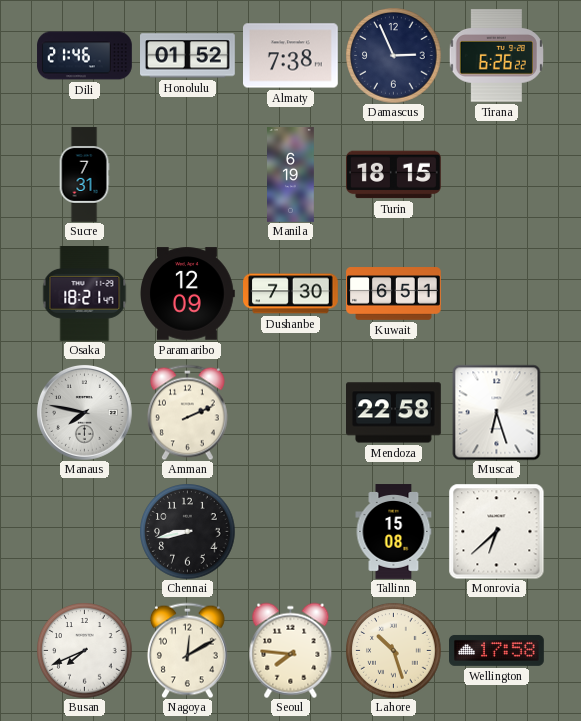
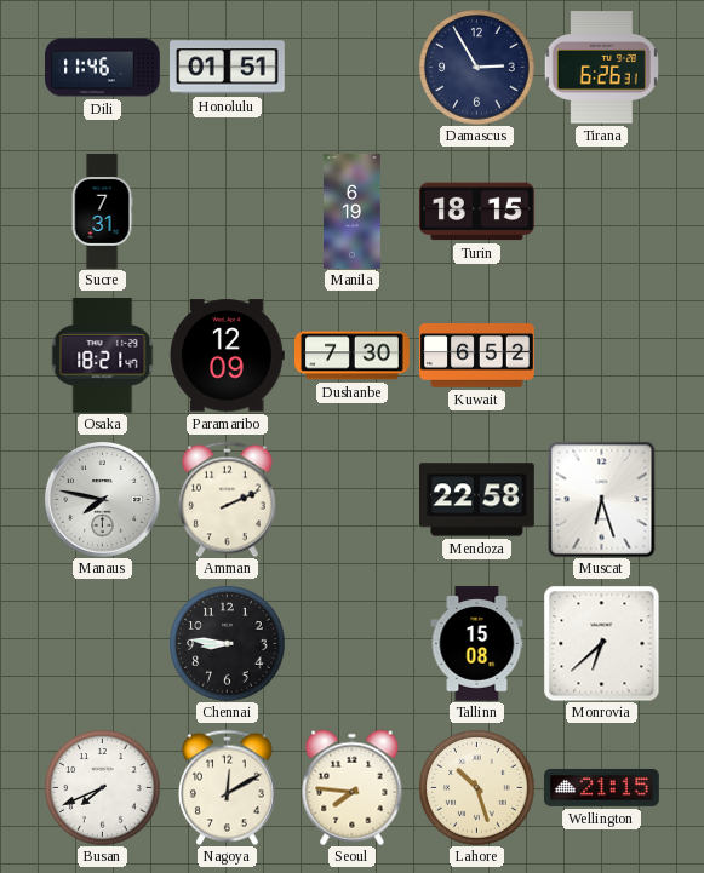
Dili: 21:46 -> 11:46 (103, 68)
Honolulu: 01:52 -> 01:51 (228, 68)
Almaty: 7:38 -> none (291, 56)
Damascus: 2:56 -> 2:55 (476, 67)
Tirana: 6:26:22 -> 6:26:31 (601, 68)
Kuwait: 6:51 -> 6:52 (477, 356)
Chennai: 8:43 -> 8:46 (227, 643)
Wellington: 17:58 -> 21:15 (602, 787)
